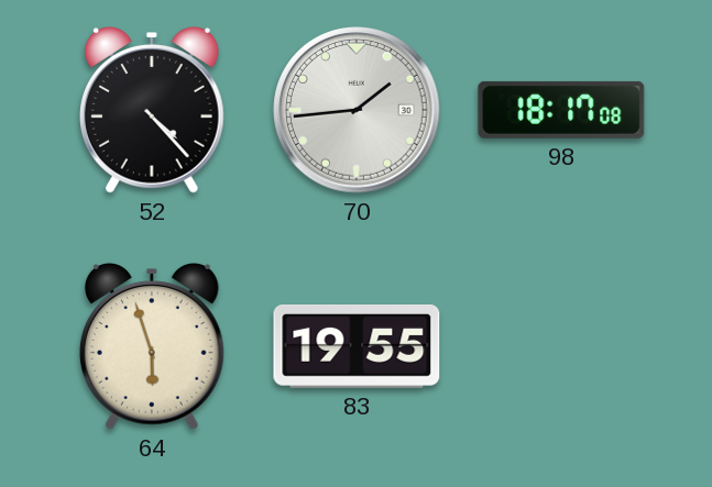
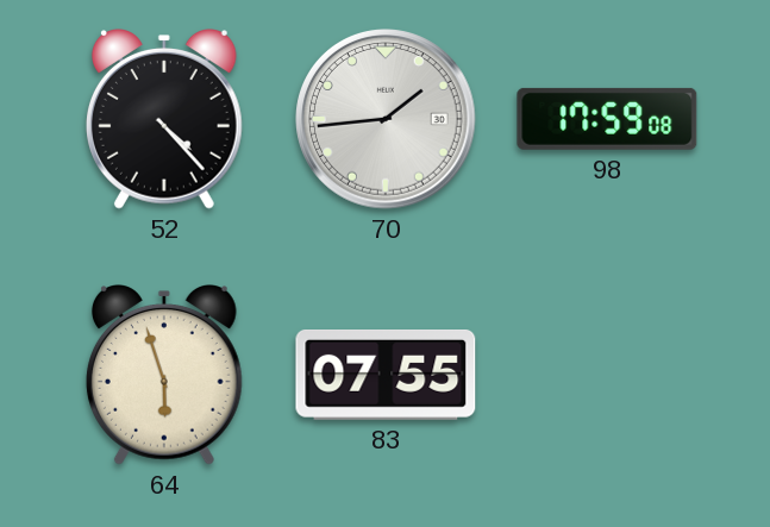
98: 18:17 -> 17:59 (607, 119)
83: 19:55 -> 07:55 (386, 376)
